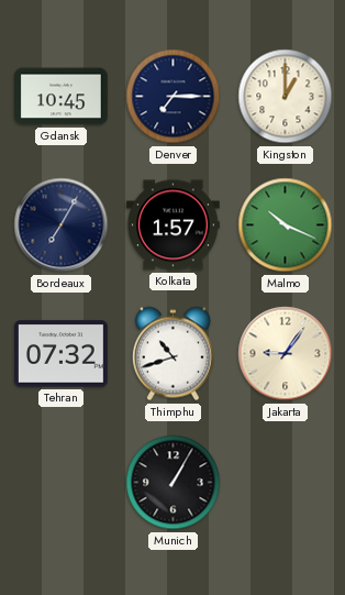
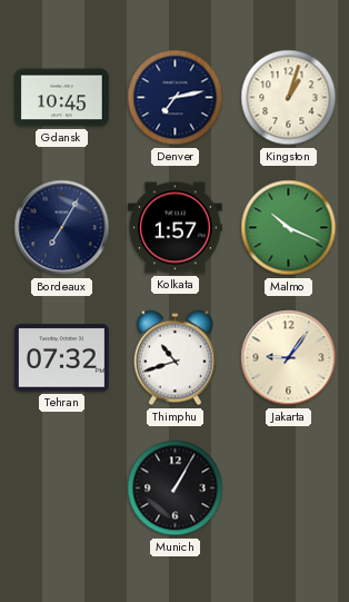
Denver: 7:15 -> 7:13 (176, 98)
Kingston: 1:00 -> 1:03 (289, 98)
